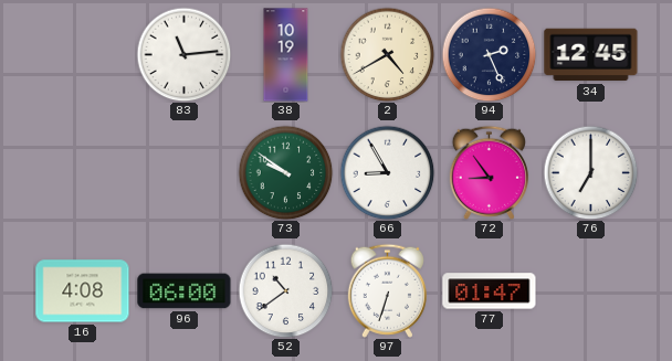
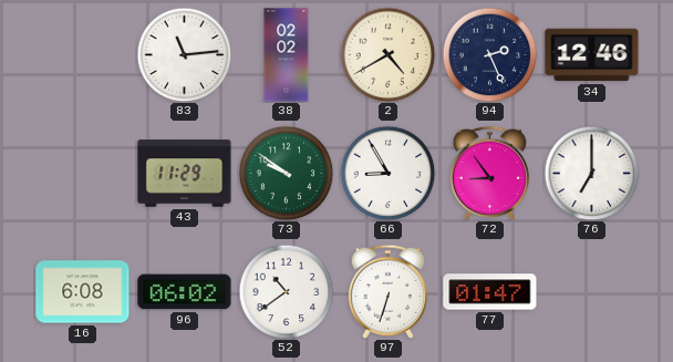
38: 10:19 -> 02:02 (287, 55)
34: 12:45 -> 12:46 (592, 55)
43: none -> 11:29 (185, 174)
16: 4:08 -> 6:08 (83, 292)
96: 06:00 -> 06:02 (185, 292)
